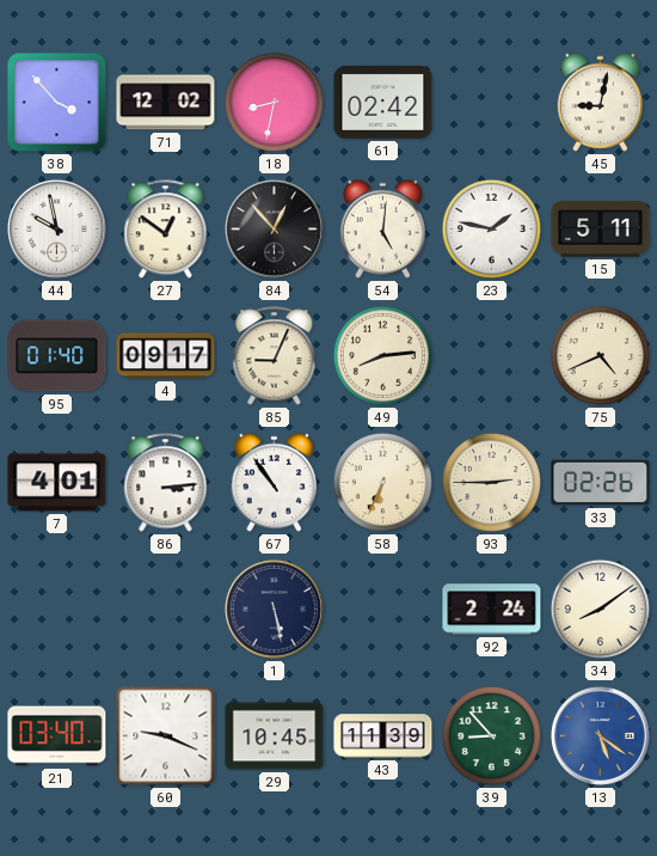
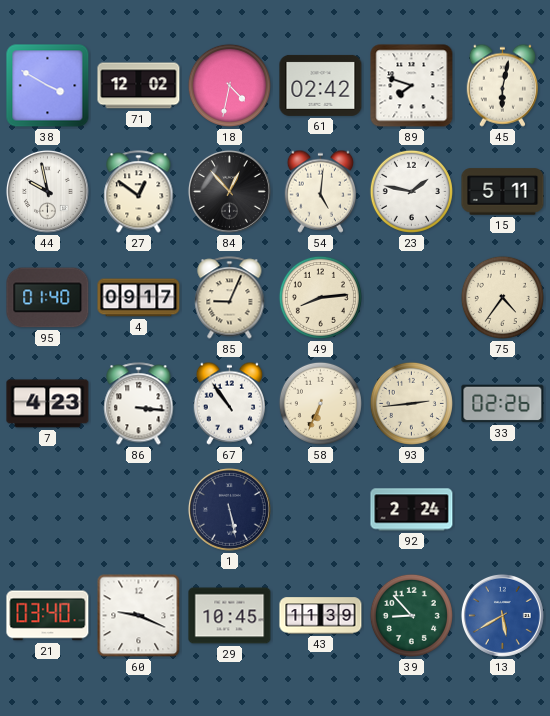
38: 3:53 -> 3:50 (48, 86)
18: 8:32 -> 4:32 (229, 85)
89: none -> 7:48 (412, 86)
45: 9:02 -> 6:02 (502, 85)
75: 4:41 -> 4:36 (502, 297)
7: 4:01 -> 4:23 (48, 404)
86: 3:14 -> 3:16 (139, 404)
93: 2:45 -> 2:44 (411, 403)
34: 8:09 -> none (600, 609)
13: 5:21 -> 5:40 (502, 615)
